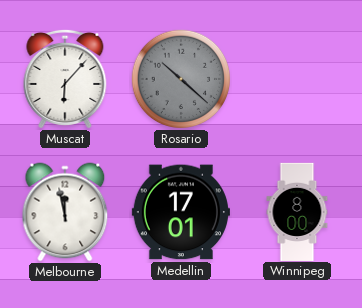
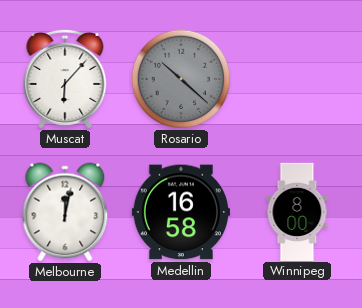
Melbourne: 11:58 -> 12:02 (65, 212)
Medellin: 17:01 -> 16:58 (181, 212)
